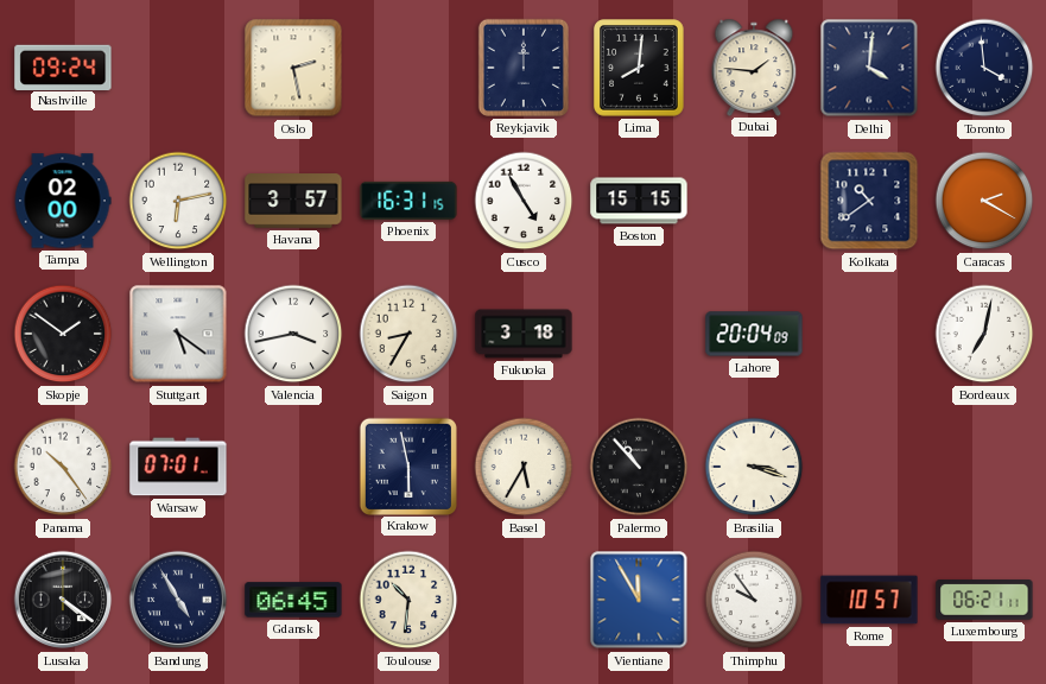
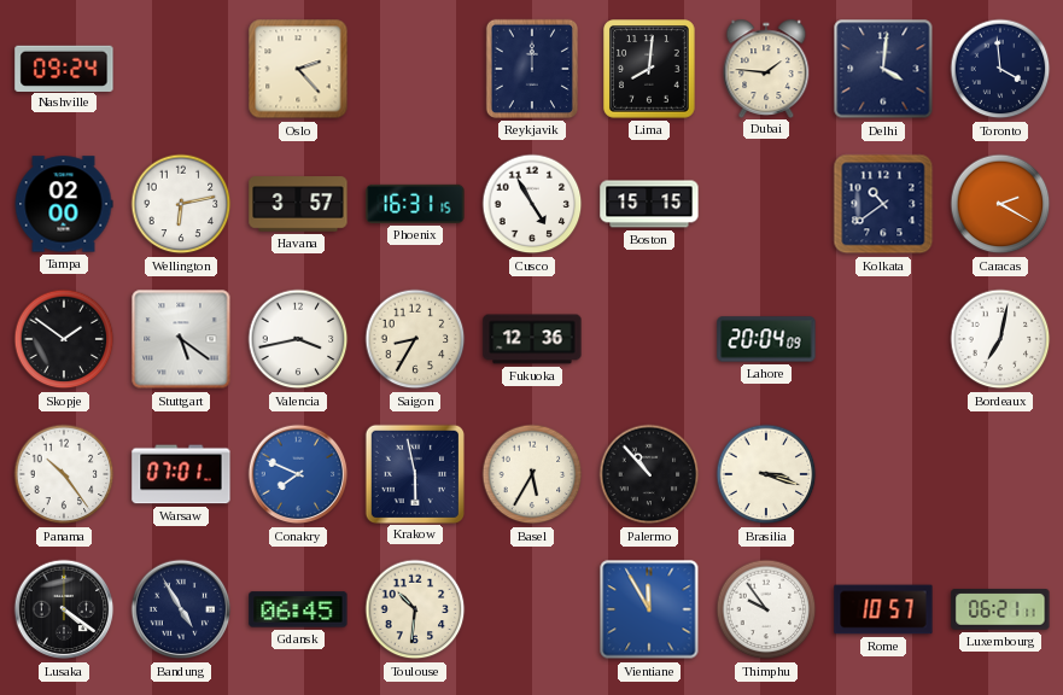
Oslo: 2:28 -> 2:23 (298, 69)
Fukuoka: 3:18 -> 12:36 (532, 339)
Conakry: none -> 7:49 (298, 474)
